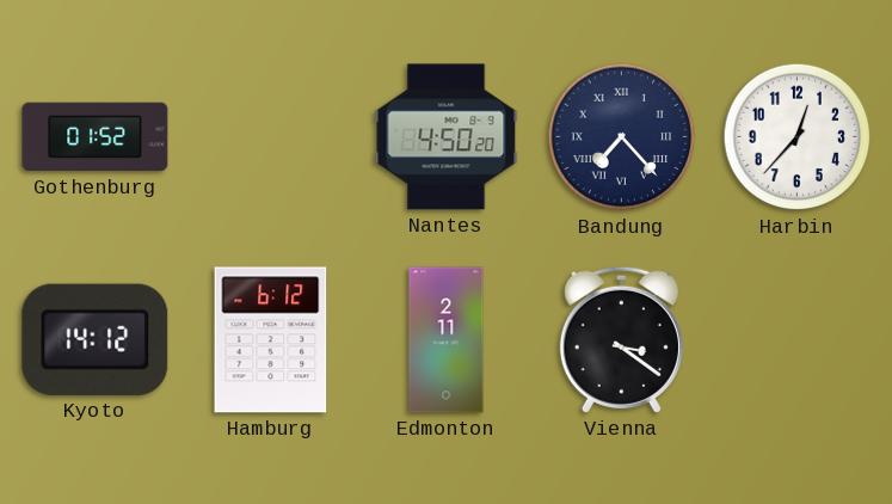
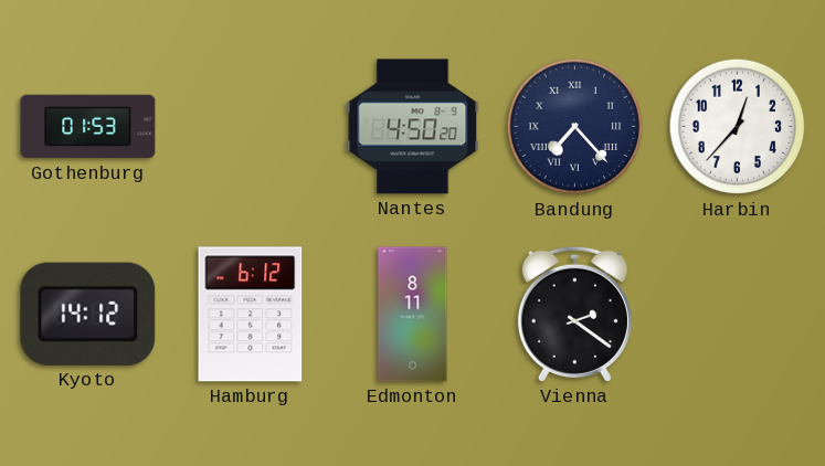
Gothenburg: 01:52 -> 01:53 (88, 127)
Edmonton: 2:11 -> 8:11 (413, 315)
Vienna: 3:21 -> 2:21 (574, 314)
